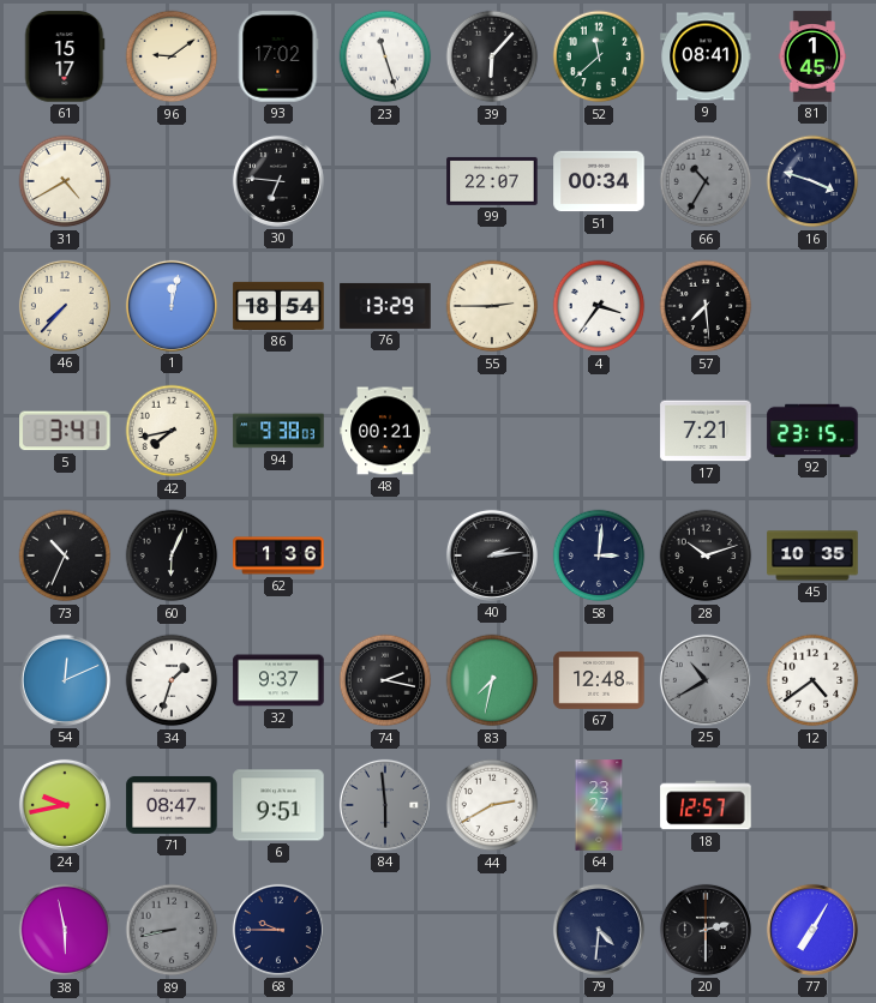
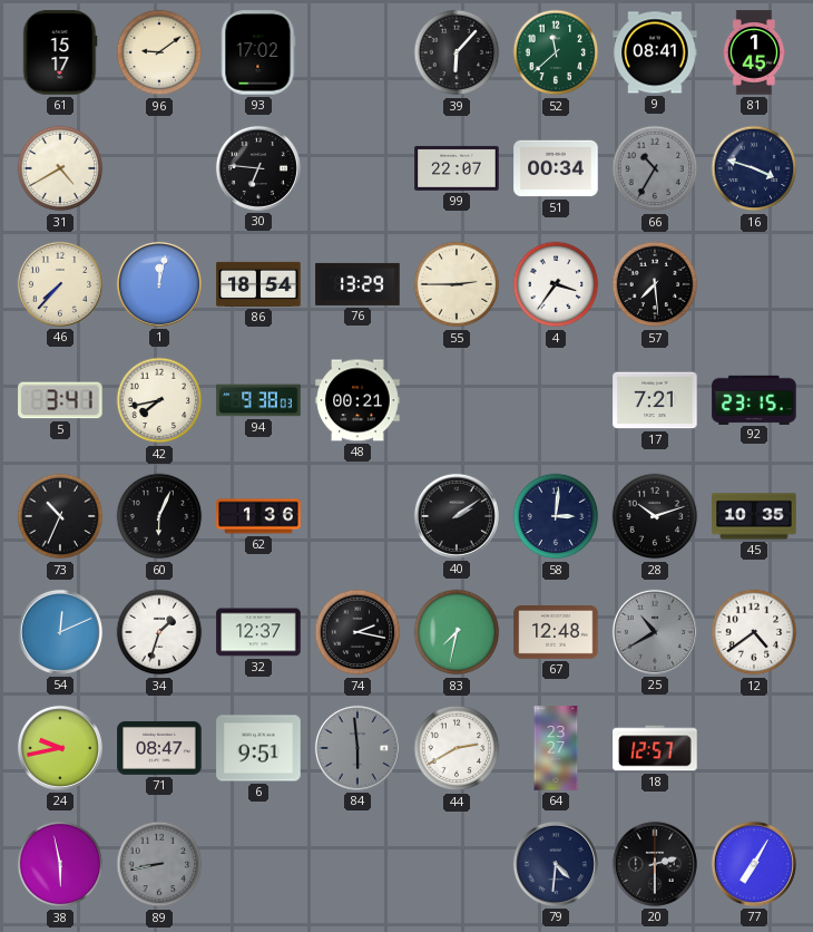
23: 11:27 -> none (385, 56)
40: 2:14 -> 2:09 (457, 516)
32: 9:37 -> 12:37 (258, 632)
68: 9:45 -> none (278, 930)
